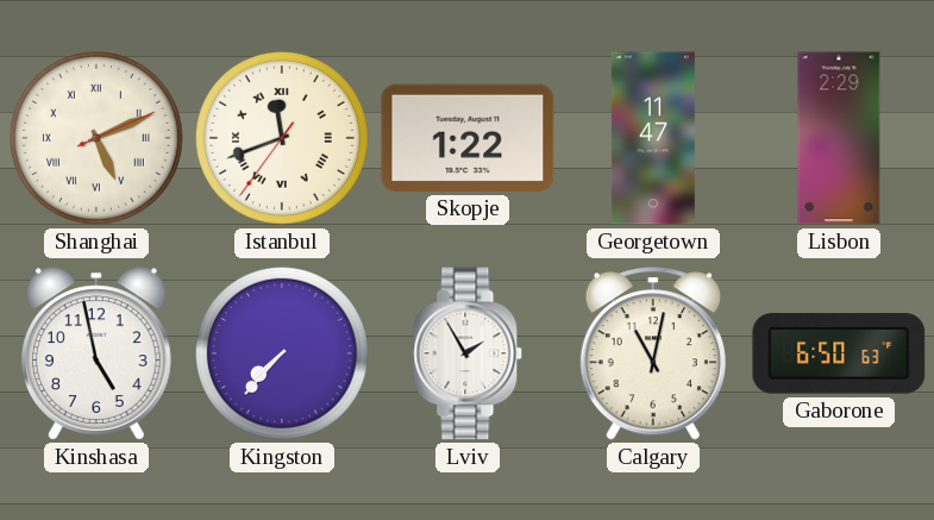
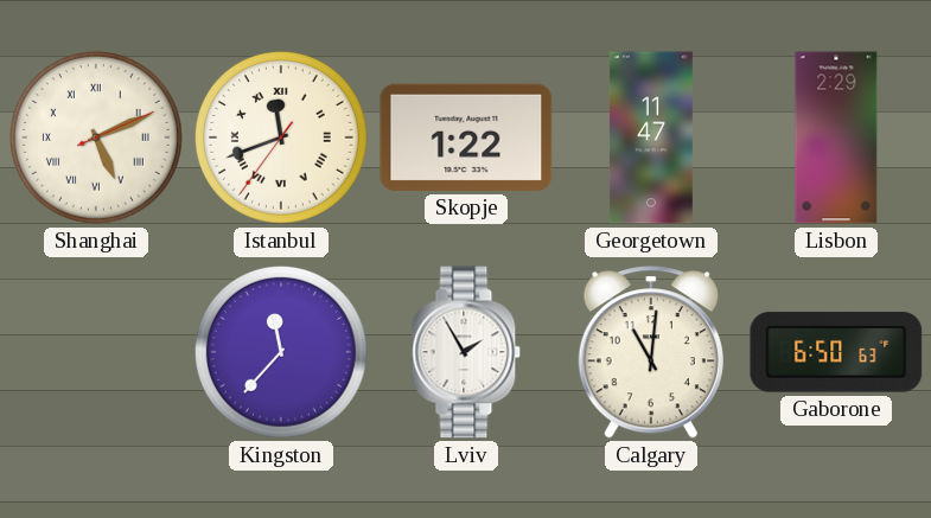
Kinshasa: 4:58 -> none (96, 353)
Kingston: 7:37 -> 11:37 (281, 352)
Calgary: 11:02 -> 11:01 (651, 352)
